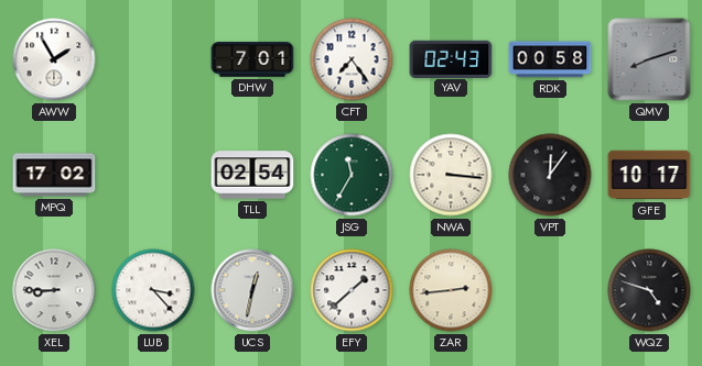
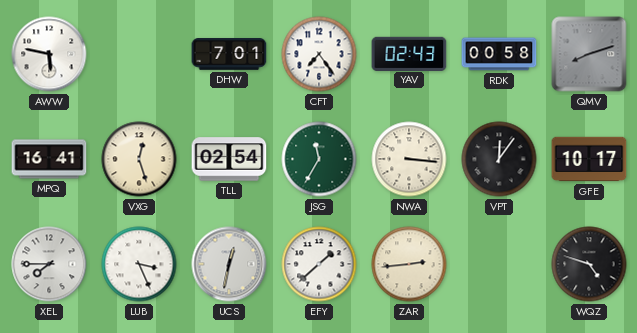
AWW: 1:55 -> 5:47 (49, 54)
MPQ: 17:02 -> 16:41 (49, 159)
VXG: none -> 12:27 (139, 159)
XEL: 8:45 -> 7:45 (49, 264)
LUB: 3:23 -> 3:26 (139, 264)
